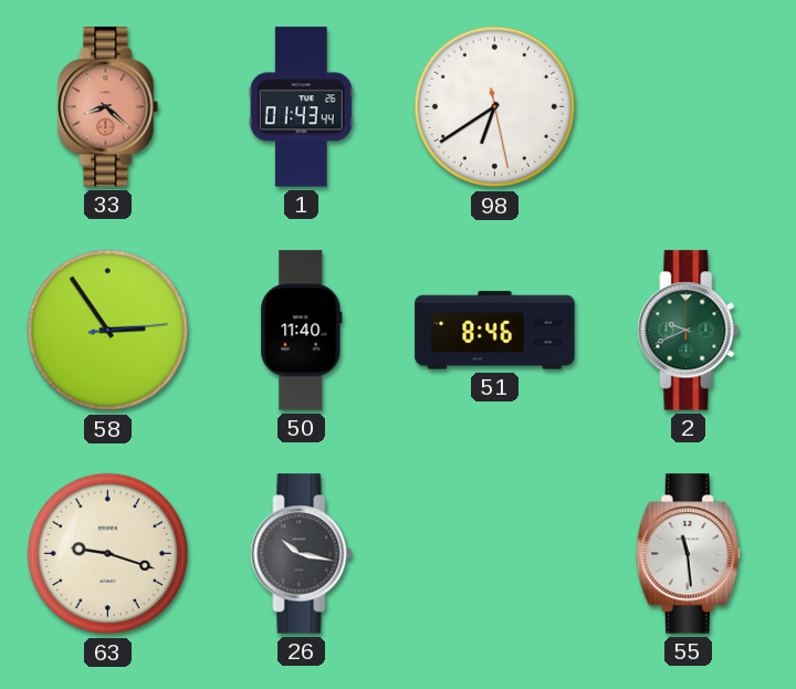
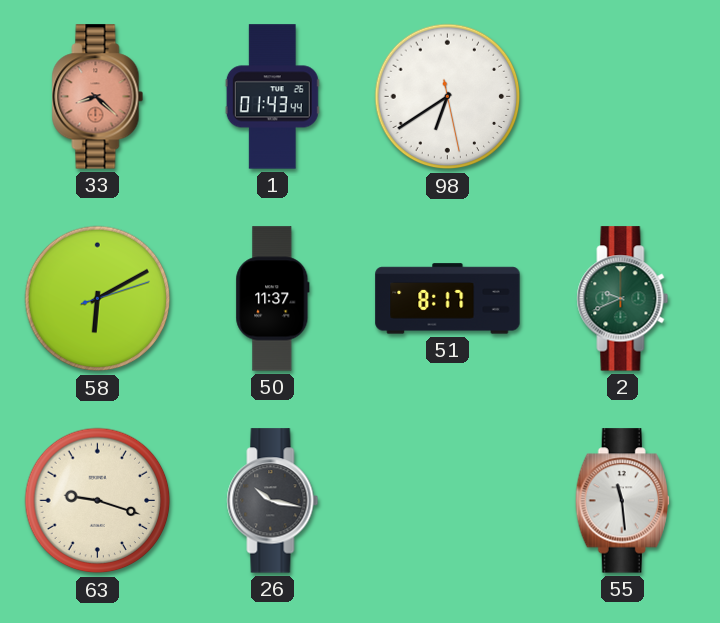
58: 2:54 -> 6:10 (98, 299)
50: 11:40 -> 11:37 (273, 299)
51: 8:46 -> 8:17 (448, 299)
